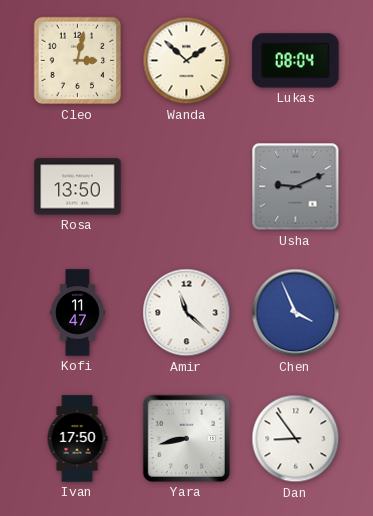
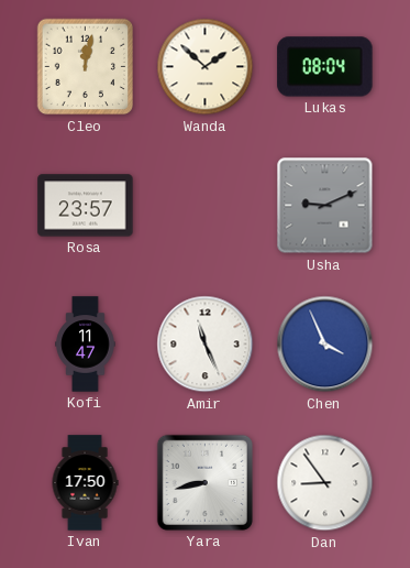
Cleo: 3:02 -> 12:02 (86, 67)
Rosa: 13:50 -> 23:57 (86, 206)
Amir: 11:22 -> 11:26 (206, 345)
